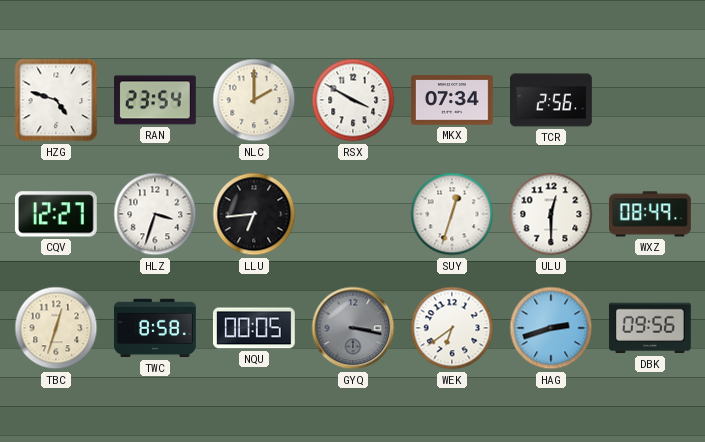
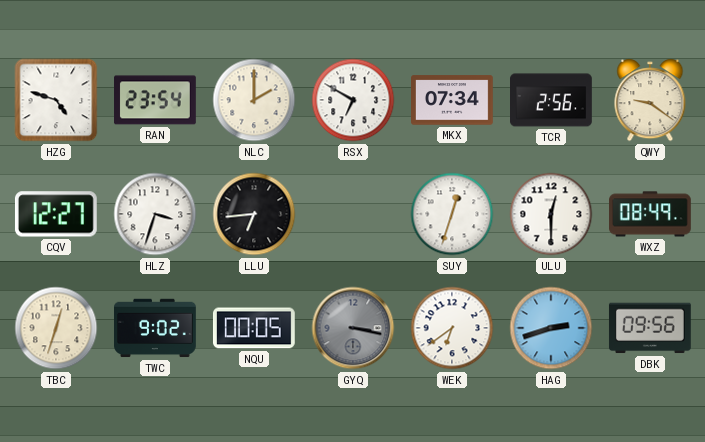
RSX: 3:50 -> 6:50 (353, 100)
QWY: none -> 9:21 (650, 100)
TWC: 8:58 -> 9:02 (156, 328)
